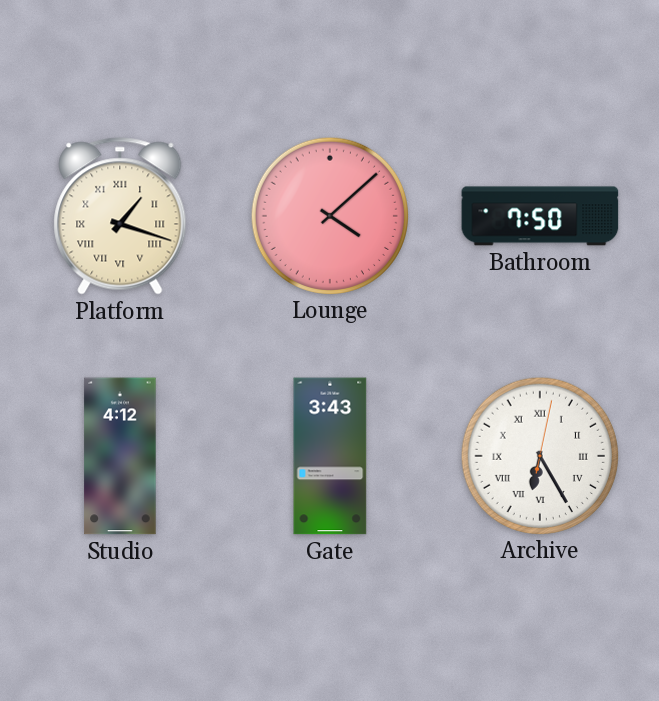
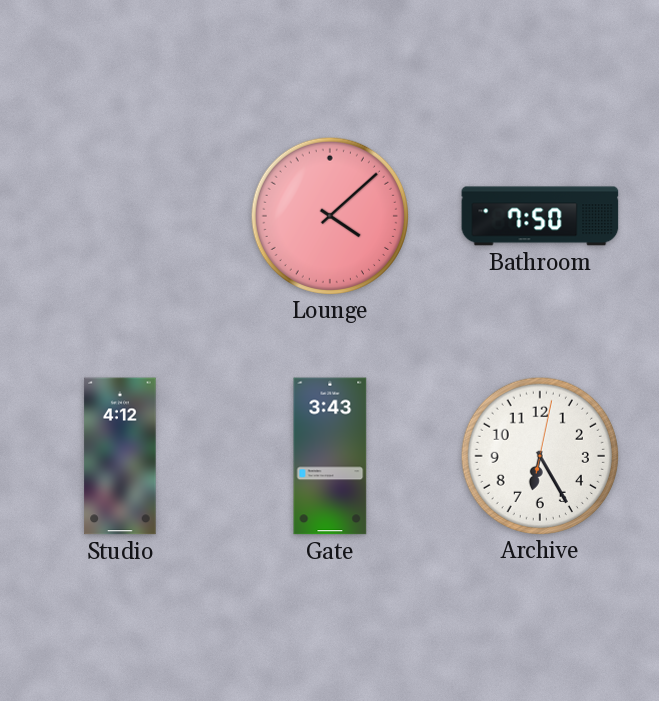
Platform: 1:18 -> none (120, 216)
Archive numerals: Roman -> Arabic (539, 455)
